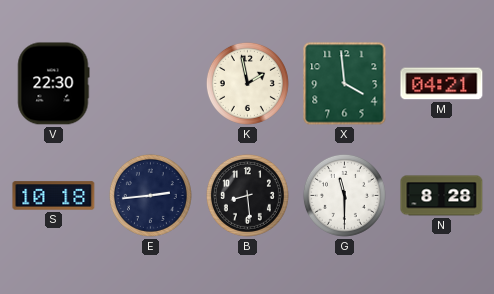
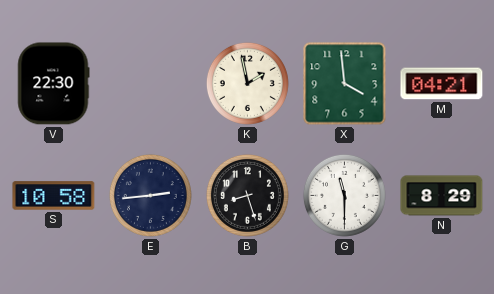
S: 10:18 -> 10:58 (54, 196)
B: 8:29 -> 8:27 (247, 195)
N: 8:28 -> 8:29 (442, 196)
